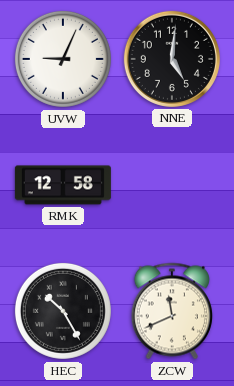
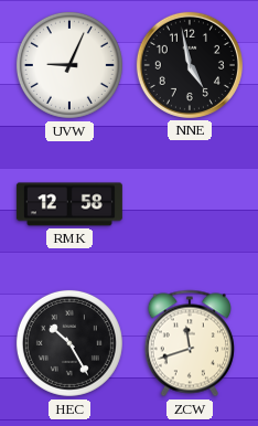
NNE: 5:01 -> 4:58 (190, 65)
ZCW: 11:41 -> 11:42 (190, 343)
